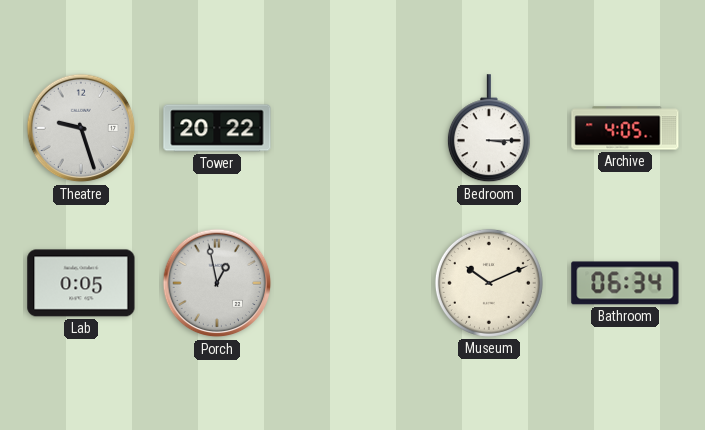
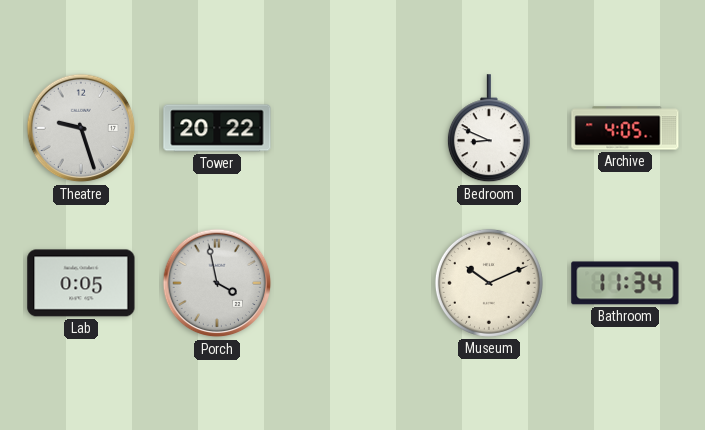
Bedroom: 3:15 -> 8:49 (489, 129)
Porch: 12:58 -> 3:58 (217, 283)
Bathroom: 06:34 -> 11:34 (625, 283)
